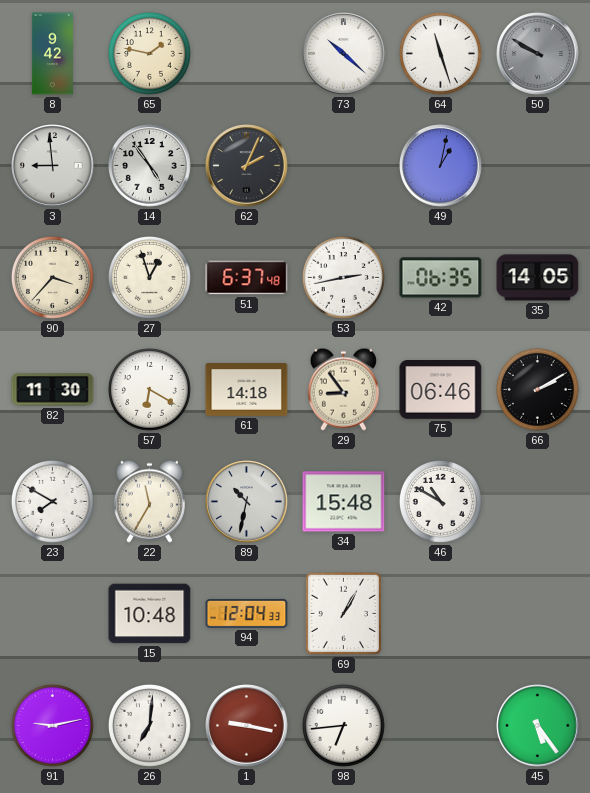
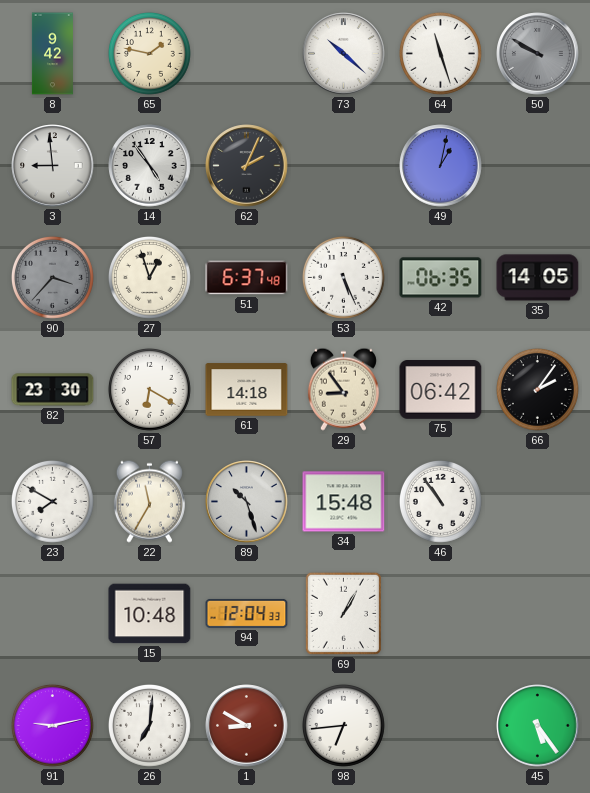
90 dial: cream -> grey (52, 277)
53: 2:43 -> 5:26 (343, 277)
82: 11:30 -> 23:30 (53, 390)
75: 06:46 -> 06:42 (441, 390)
66: 2:10 -> 2:06 (537, 389)
89: 10:32 -> 10:27 (247, 502)
46: 10:50 -> 10:54 (440, 501)
1: 9:17 -> 8:50 (247, 726)
